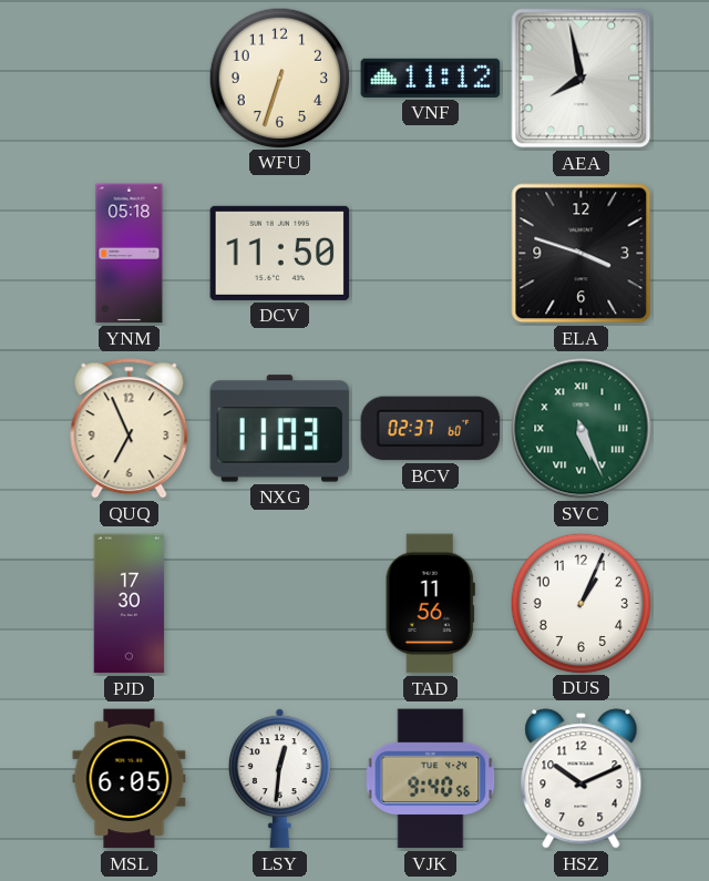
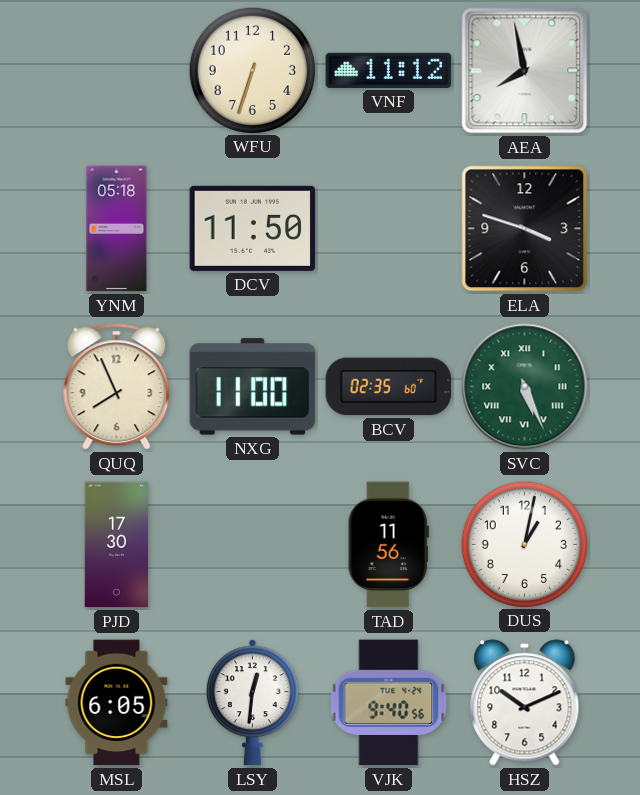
QUQ: 6:56 -> 7:56 (117, 387)
NXG: 11:03 -> 11:00 (253, 387)
BCV: 02:37 -> 02:35 (389, 387)
DUS: 1:04 -> 1:02 (524, 544)
